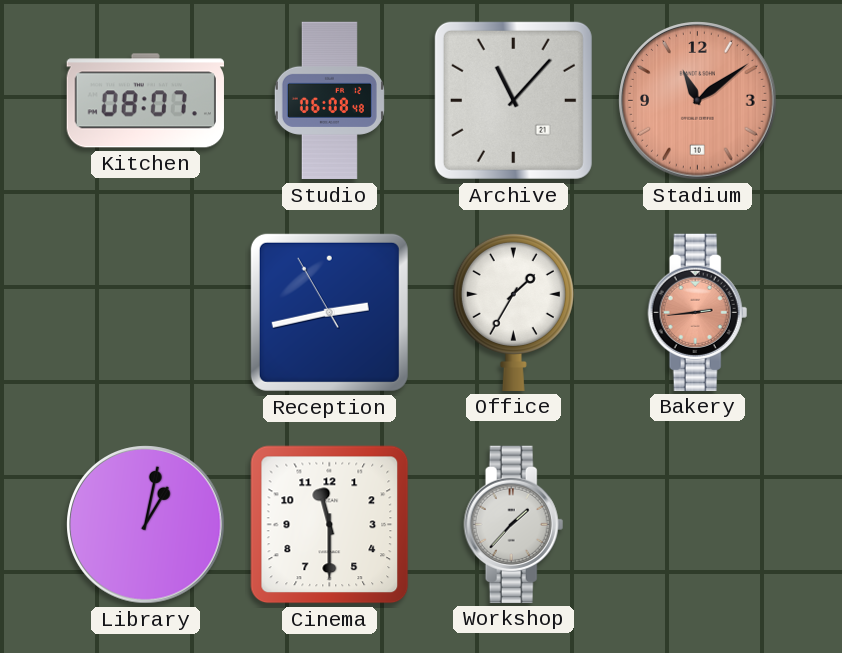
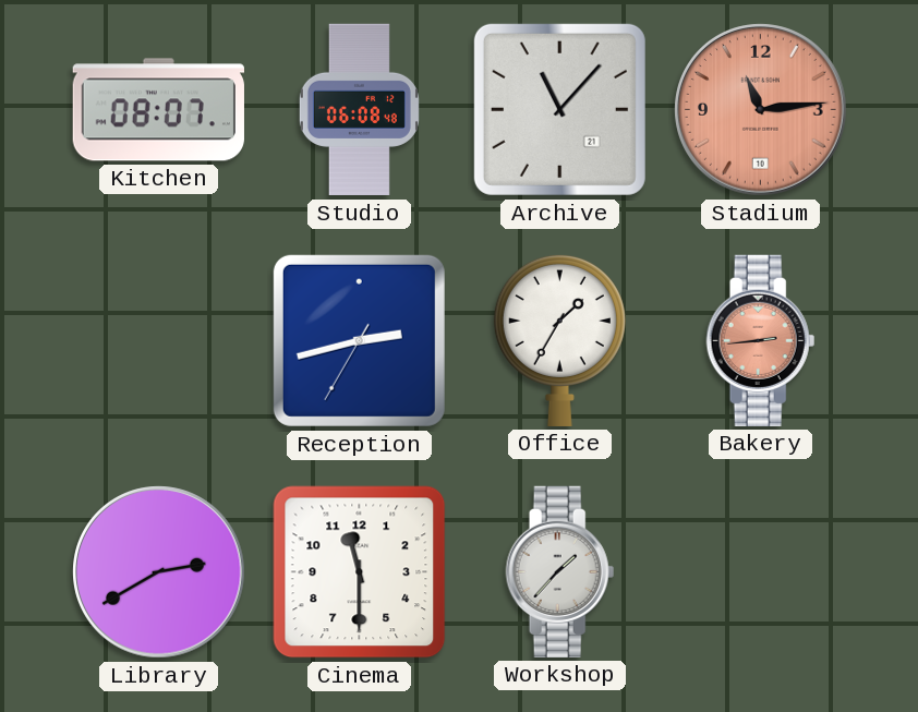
Stadium: 11:09 -> 11:14 (761, 110)
Reception: 2:42:55 -> 2:42:35 (359, 340)
Library: 1:02 -> 2:40 (159, 572)
